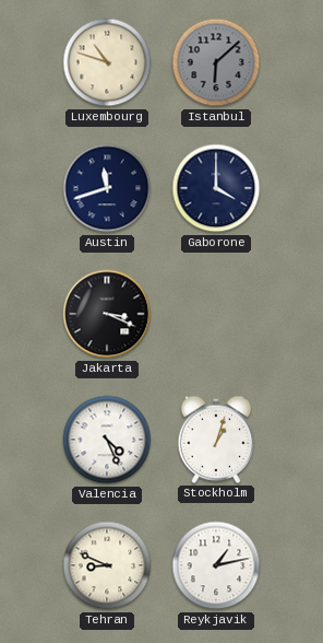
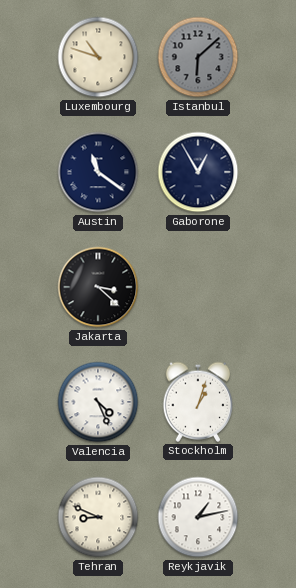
Austin: 11:42 -> 11:21 (98, 172)
Gaborone: 4:00 -> 12:55 (198, 172)
Jakarta: 3:19 -> 3:22 (98, 287)
